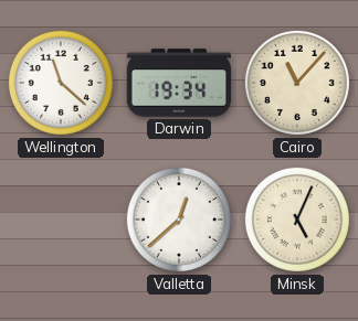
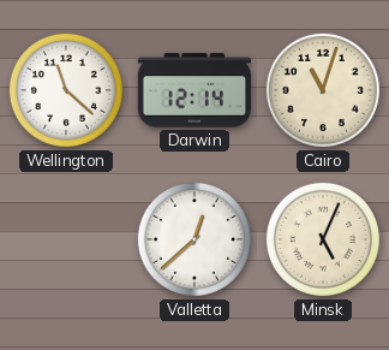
Darwin: 19:34 -> 12:14 (193, 90)
Cairo: 11:07 -> 11:03 (323, 90)
